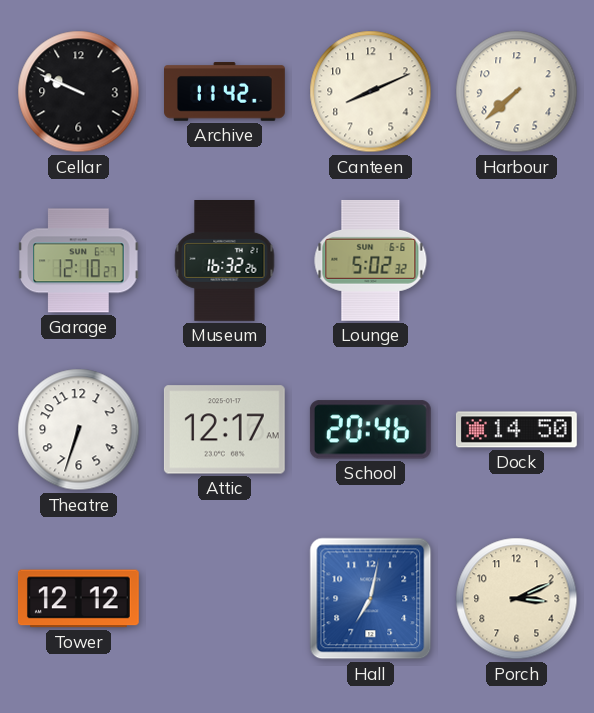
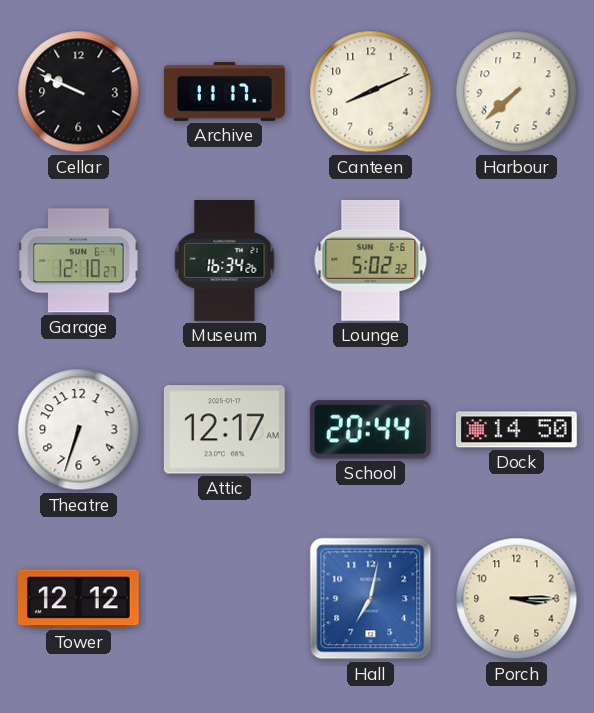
Archive: 11:42 -> 11:17 (225, 92)
Museum: 16:32 -> 16:34 (225, 261)
School: 20:46 -> 20:44 (370, 430)
Porch: 3:11 -> 3:15 (517, 599)
